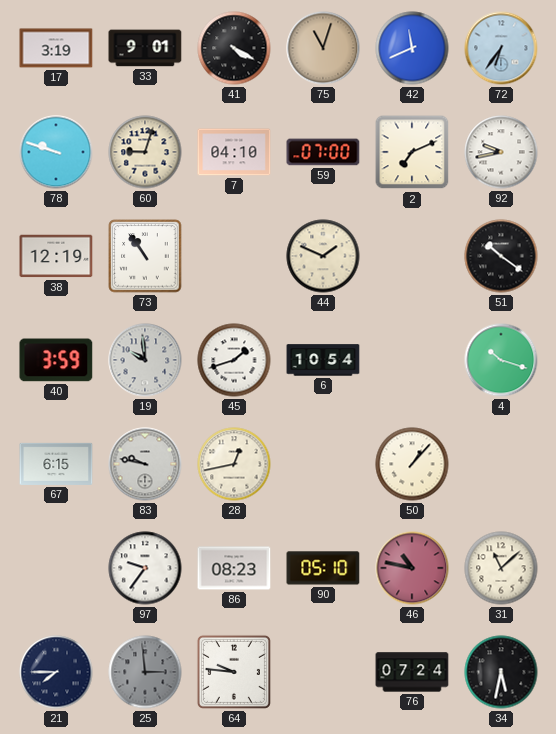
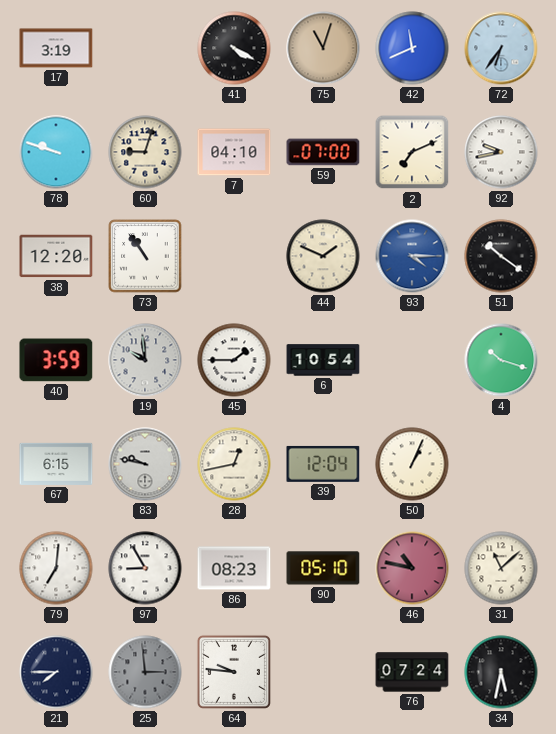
33: 9:01 -> none (145, 48)
38: 12:19 -> 12:20 (56, 256)
93: none -> 4:15 (412, 256)
45: 1:42 -> 1:45 (234, 360)
39: none -> 12:04 (323, 464)
50: 1:07 -> 1:04 (412, 464)
79: none -> 7:01 (56, 568)
97: 9:36 -> 8:55 (145, 568)
